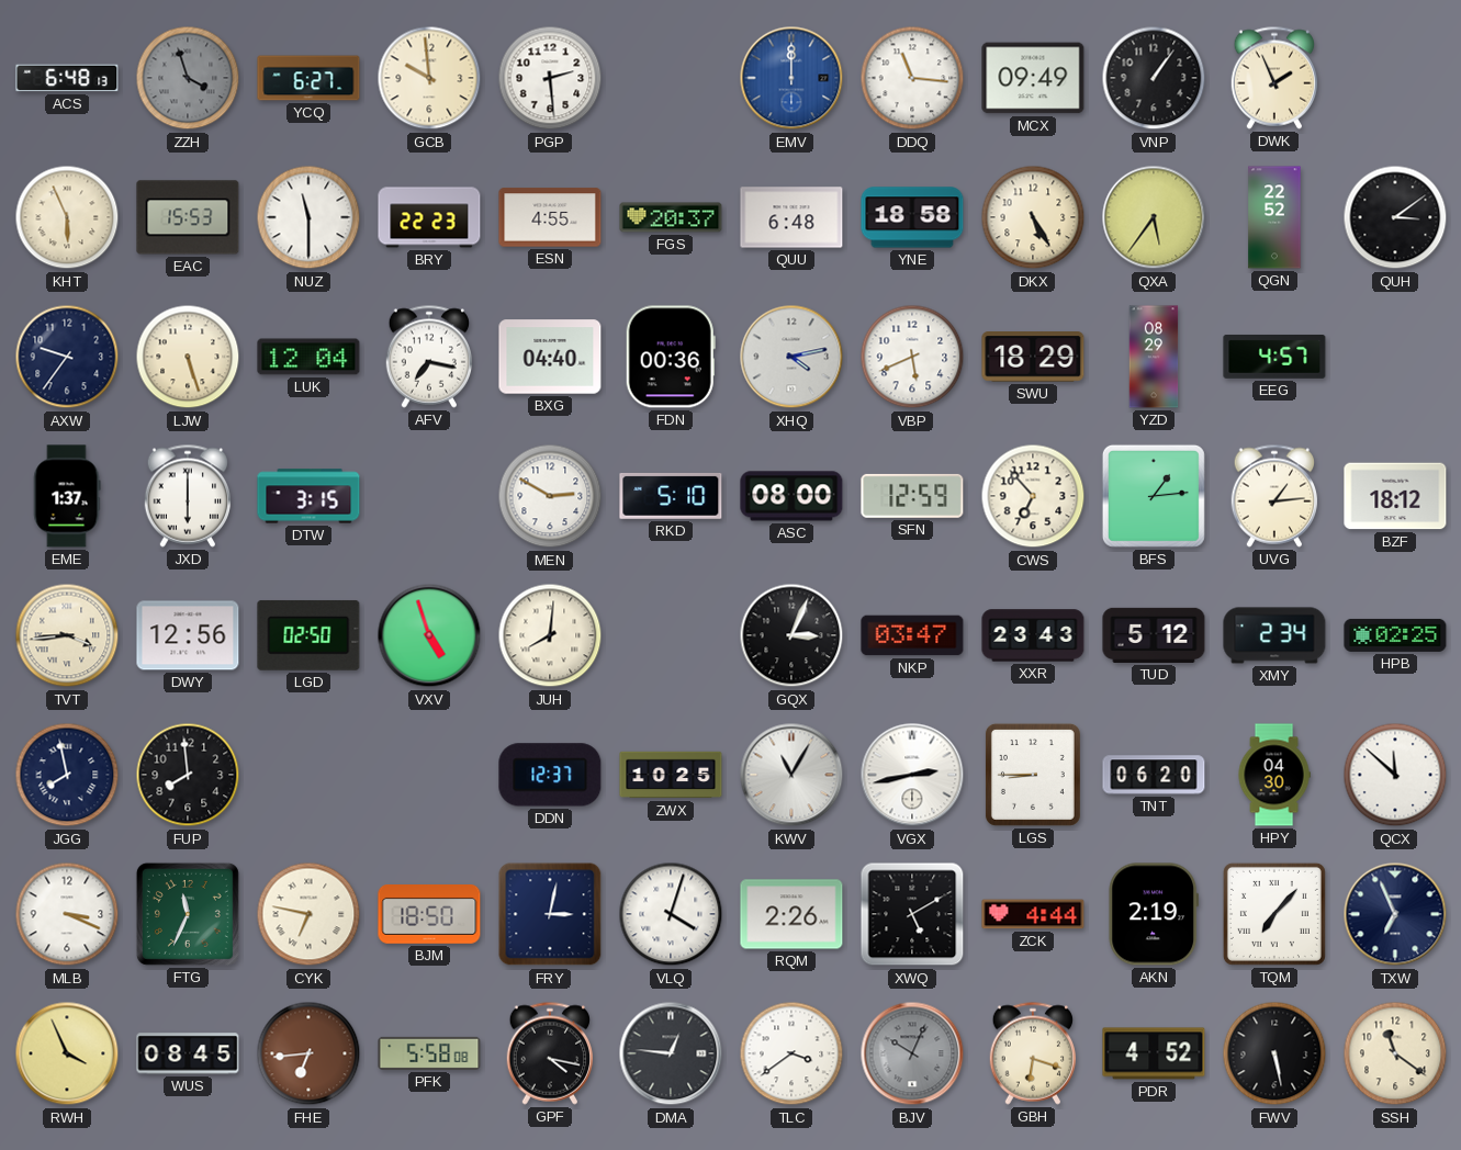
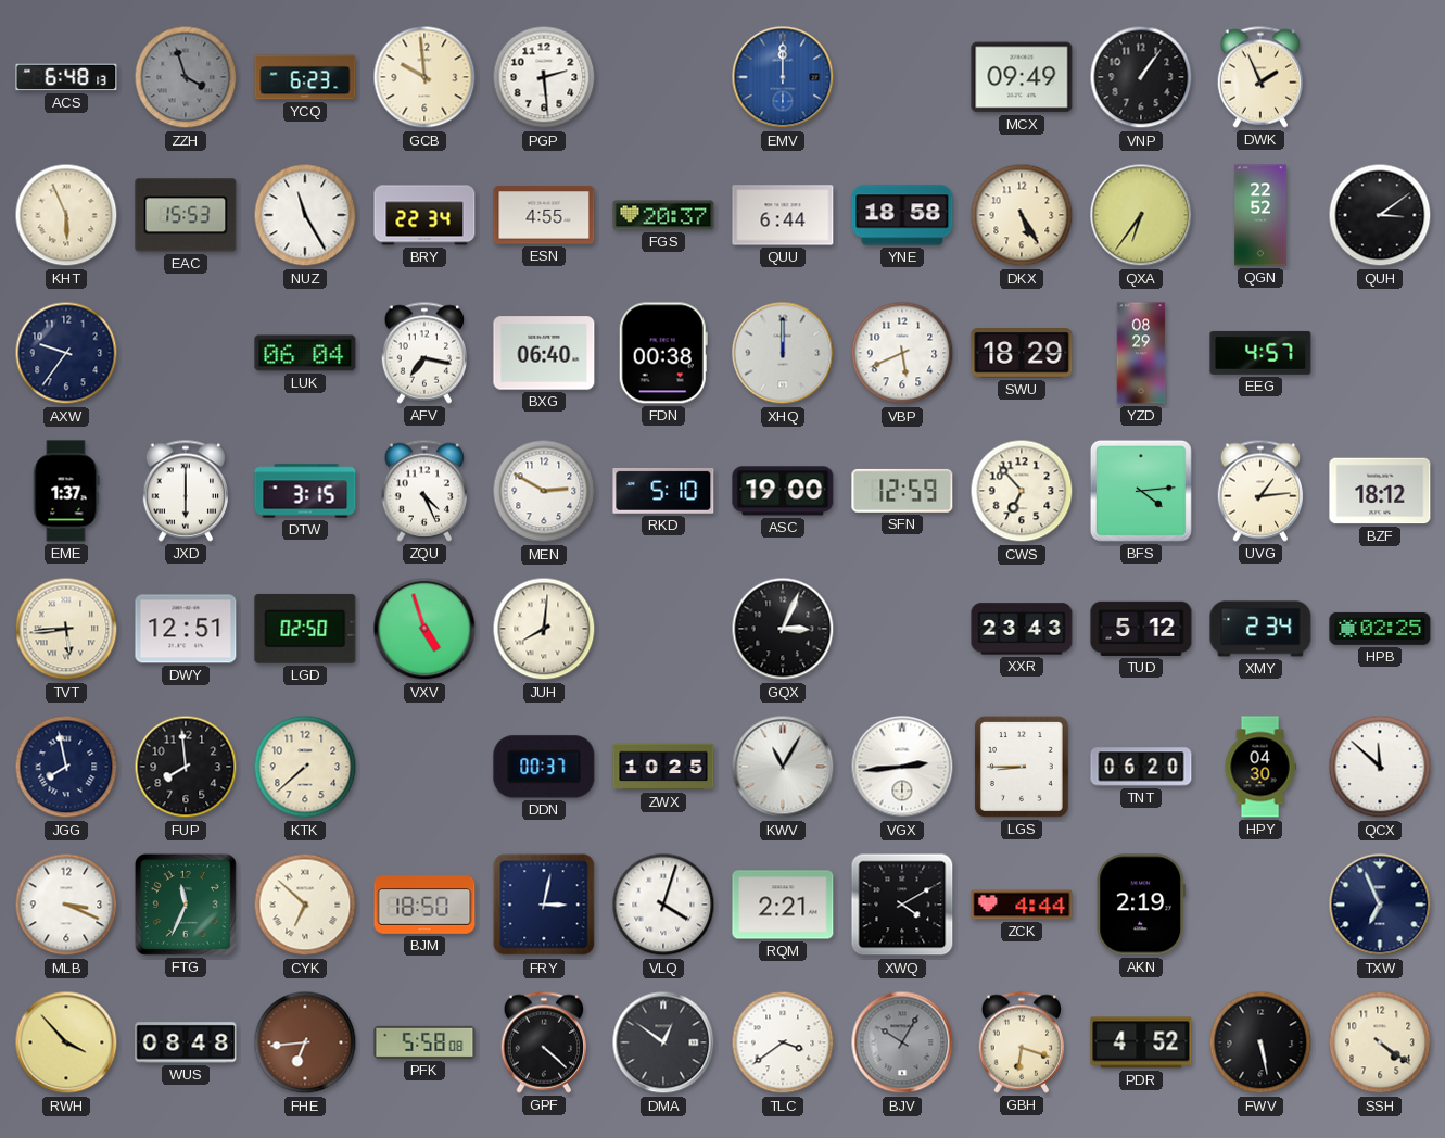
YCQ: 6:27 -> 6:23 (305, 77)
DDQ: 11:16 -> none (912, 78)
NUZ: 11:30 -> 11:25 (305, 215)
BRY: 22:23 -> 22:34 (424, 215)
QUU: 6:48 -> 6:44 (783, 215)
QXA: 5:36 -> 6:36 (1141, 215)
LJW: 5:27 -> none (188, 357)
LUK: 12:04 -> 06:04 (305, 353)
BXG: 04:40 -> 06:40 (544, 353)
FDN: 00:36 -> 00:38 (663, 353)
XHQ: 4:13 -> 12:00 (783, 353)
ZQU: none -> 4:26 (424, 491)
ASC: 08:00 -> 19:00 (783, 491)
BFS: 1:14 -> 4:14 (1141, 491)
TVT: 3:44 -> 5:44 (66, 629)
DWY: 12:56 -> 12:51 (186, 629)
NKP: 03:47 -> none (912, 635)
KTK: none -> 7:38 (305, 767)
DDN: 12:37 -> 00:37 (544, 767)
VGX: 2:43 -> 2:44 (902, 767)
CYK: 6:47 -> 6:52 (305, 905)
RQM: 2:26 -> 2:21 (783, 905)
XWQ: 5:10 -> 4:10 (902, 905)
TQM: 7:07 -> none (1274, 914)
RWH: 3:56 -> 3:53 (66, 1042)
WUS: 08:45 -> 08:48 (186, 1042)
GPF: 4:17 -> 4:22 (544, 1042)
DMA: 12:46 -> 12:51 (663, 1042)
BJV: 10:04 -> 10:05 (902, 1042)
SSH: 11:21 -> 4:21 (1380, 1042)
